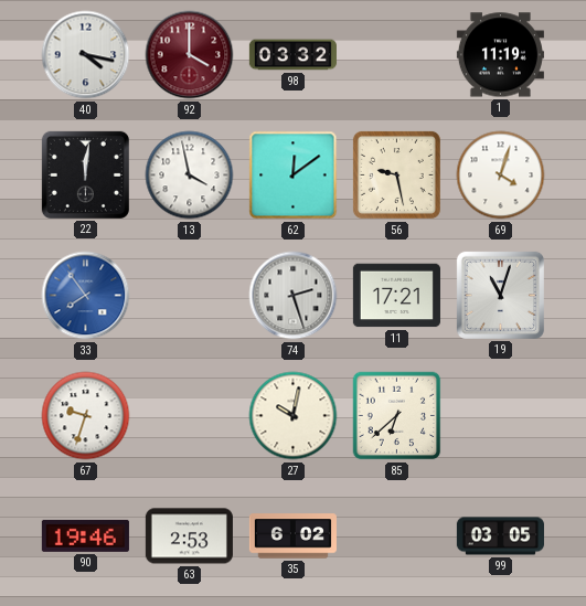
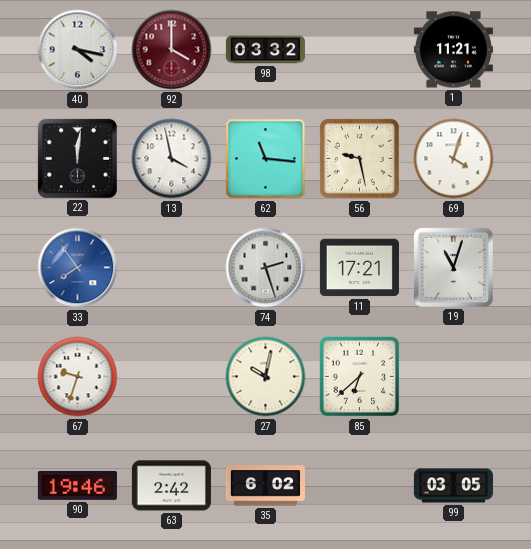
1: 11:19 -> 11:21 (453, 50)
62: 12:09 -> 11:16 (266, 159)
63: 2:53 -> 2:42 (171, 486)
